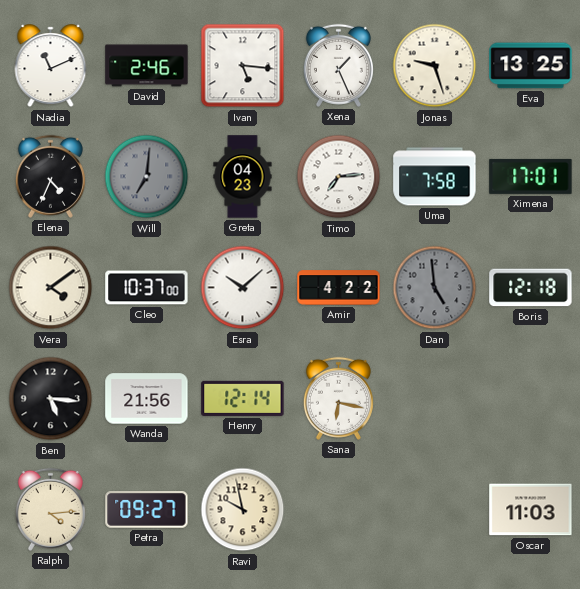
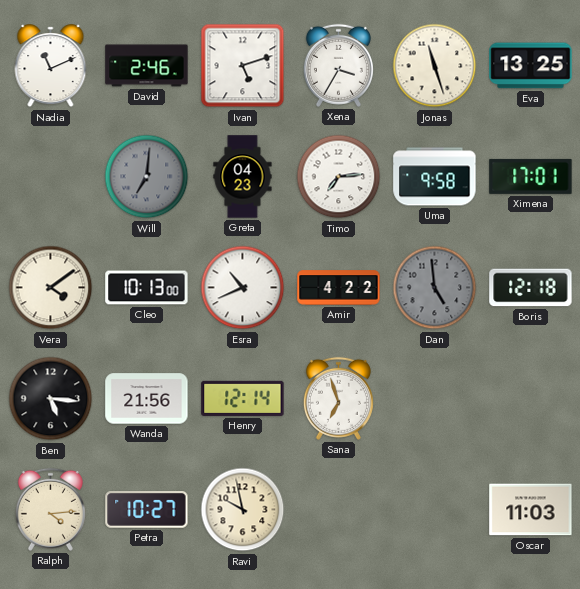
Ivan: 5:16 -> 5:12 (243, 66)
Xena: 1:26 -> 3:35 (338, 65)
Jonas: 9:27 -> 11:27 (435, 66)
Elena: 4:34 -> none (50, 176)
Uma: 7:58 -> 9:58 (435, 177)
Cleo: 10:37 -> 10:13 (147, 288)
Esra: 10:08 -> 10:41 (243, 288)
Sana: 6:17 -> 6:57 (338, 398)
Petra: 09:27 -> 10:27 (147, 510)
